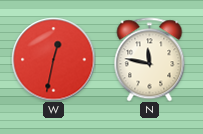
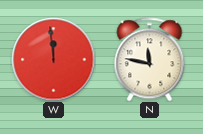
W: 12:32 -> 11:59 (53, 59)
